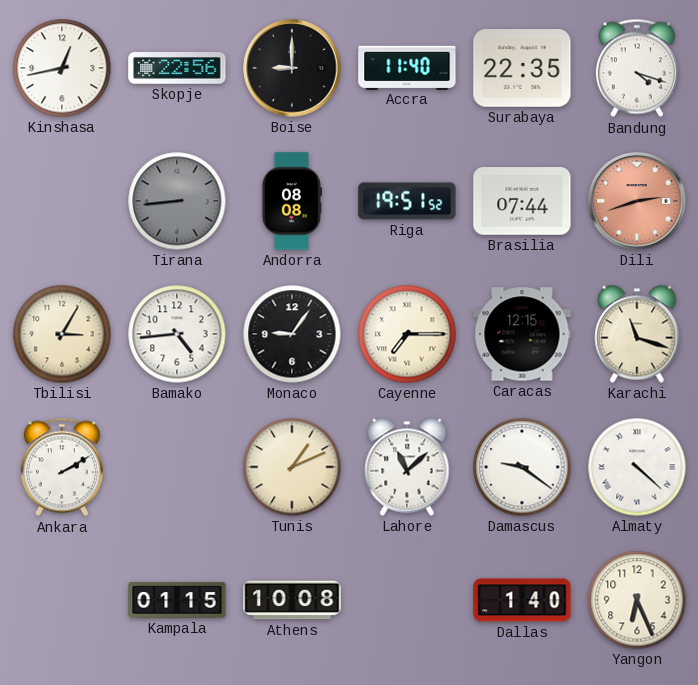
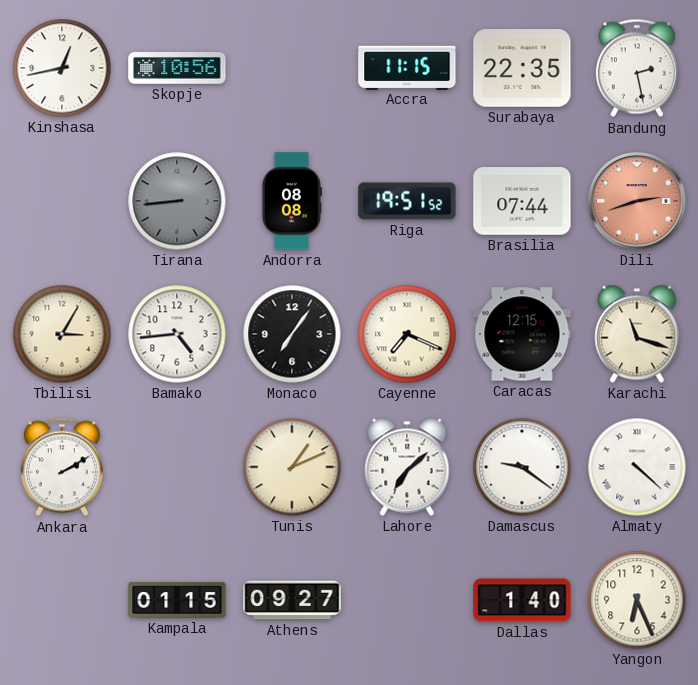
Skopje: 22:56 -> 10:56 (177, 69)
Boise: 9:00 -> none (292, 68)
Accra: 11:40 -> 11:15 (407, 67)
Bandung: 4:18 -> 2:28 (637, 68)
Monaco: 9:06 -> 7:06 (292, 334)
Cayenne: 7:15 -> 7:19 (407, 334)
Lahore: 11:08 -> 7:08 (407, 467)
Athens: 10:08 -> 09:27 (292, 600)
